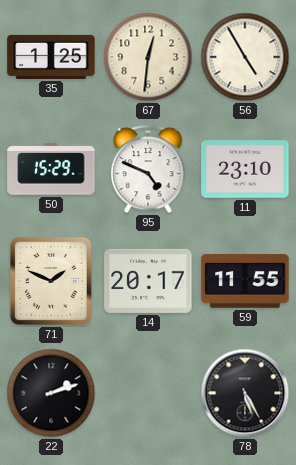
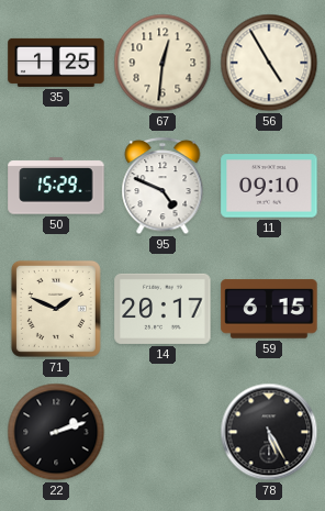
11: 23:10 -> 09:10 (269, 186)
59: 11:55 -> 6:15 (269, 309)
